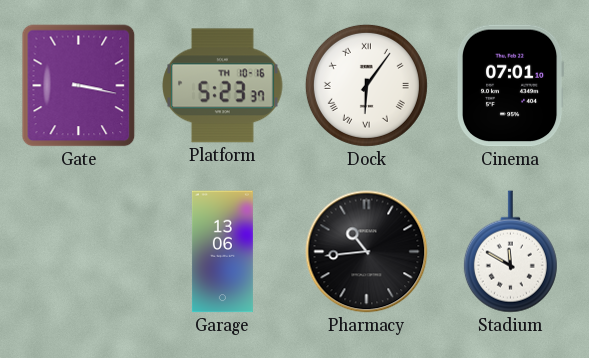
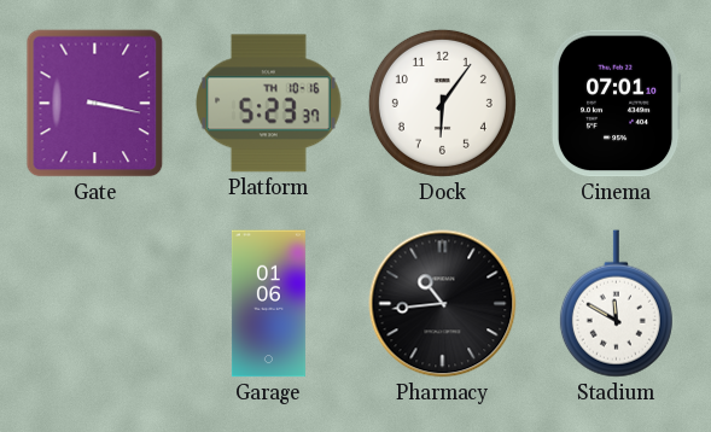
Dock numerals: Roman -> Arabic (442, 103)
Garage: 13:06 -> 01:06 (268, 304)
